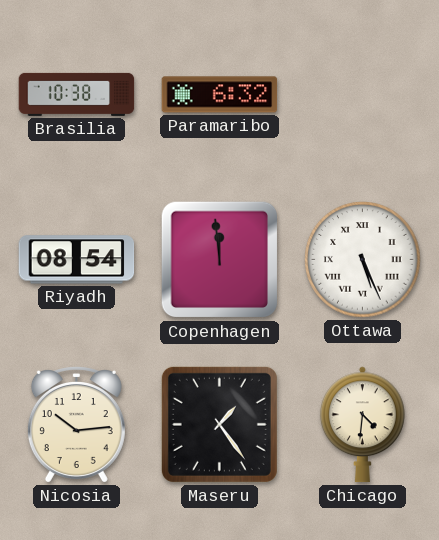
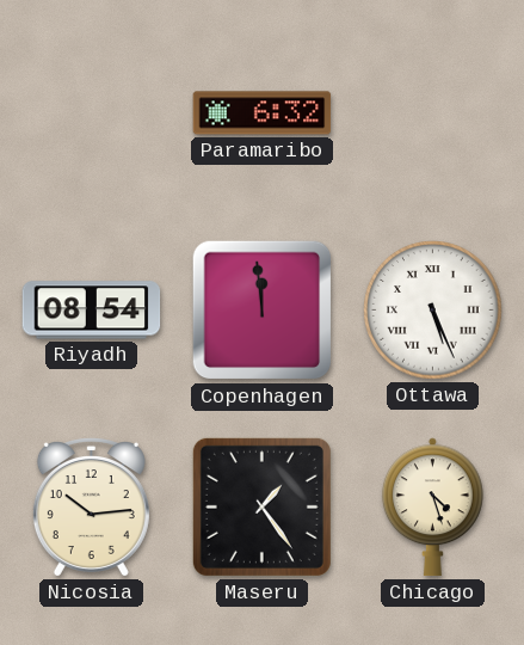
Brasilia: 10:38 -> none (77, 94)
Chicago: 4:31 -> 4:27 (432, 508)
